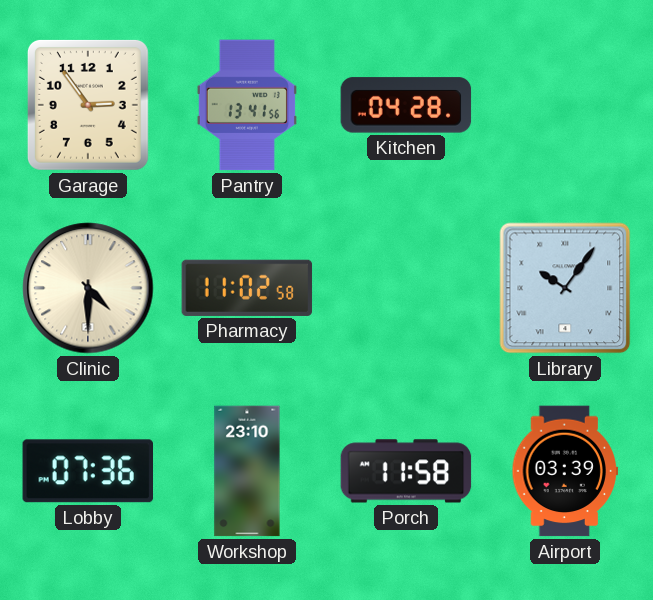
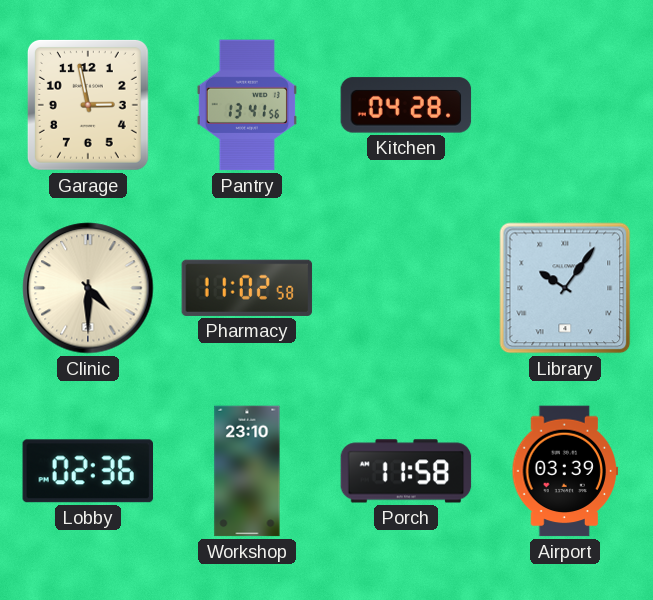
Garage: 2:54 -> 2:58 (88, 105)
Lobby: 07:36 -> 02:36 (87, 471)
